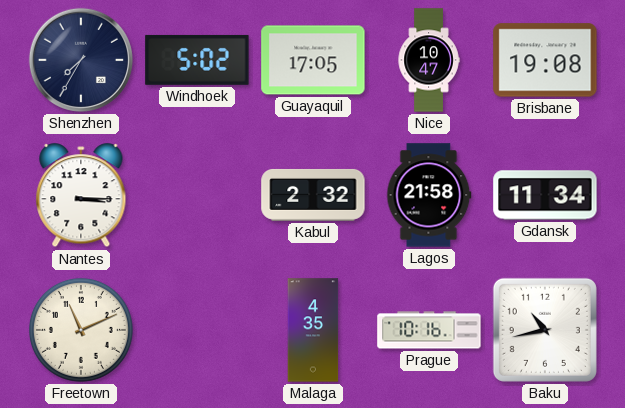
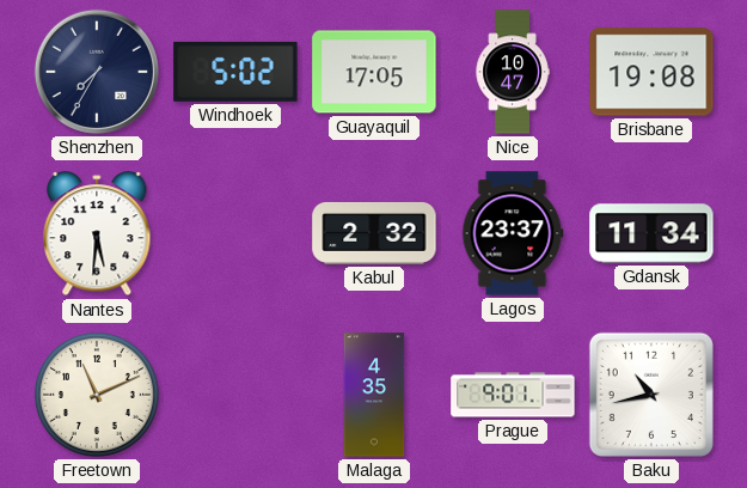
Nantes: 3:15 -> 5:31 (97, 234)
Lagos: 21:58 -> 23:37 (513, 233)
Prague: 10:16 -> 9:01 (513, 395)
